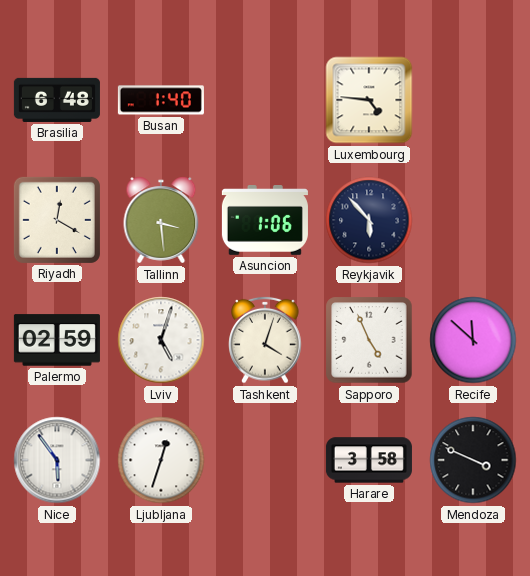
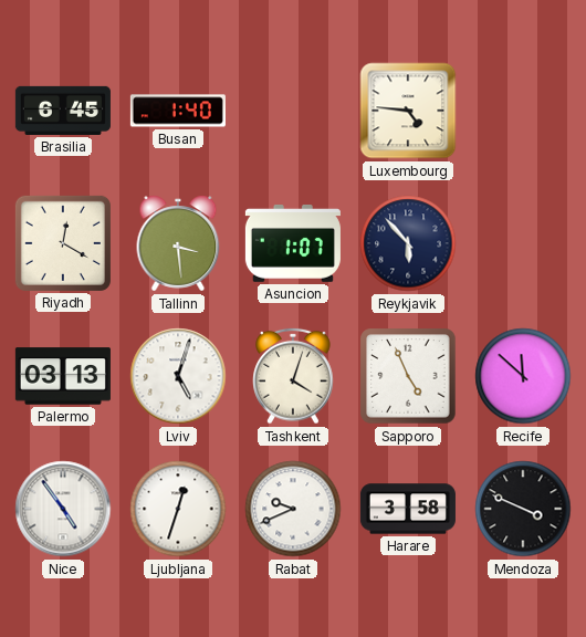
Brasilia: 6:48 -> 6:45 (63, 111)
Asuncion: 1:06 -> 1:07 (293, 244)
Palermo: 02:59 -> 03:13 (63, 376)
Nice: 5:54 -> 4:54 (63, 509)
Rabat: none -> 9:41 (293, 509)
